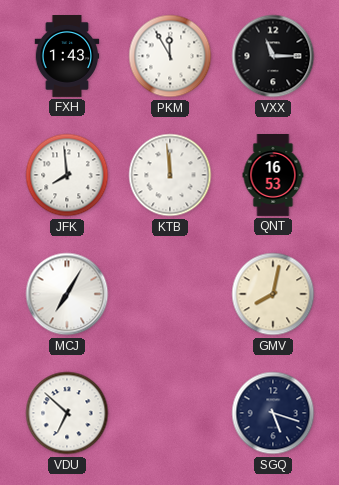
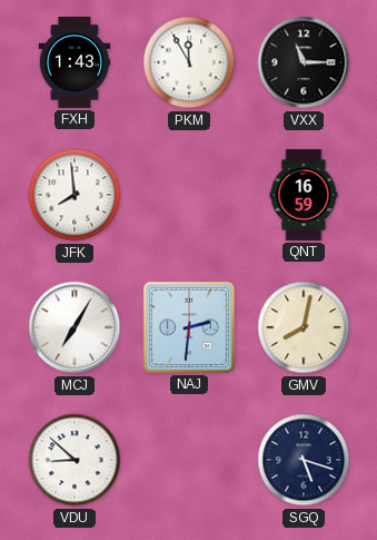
KTB: 11:59 -> none (170, 175)
QNT: 16:53 -> 16:59 (304, 196)
NAJ: none -> 2:31 (189, 327)
VDU: 6:52 -> 8:52 (75, 460)
